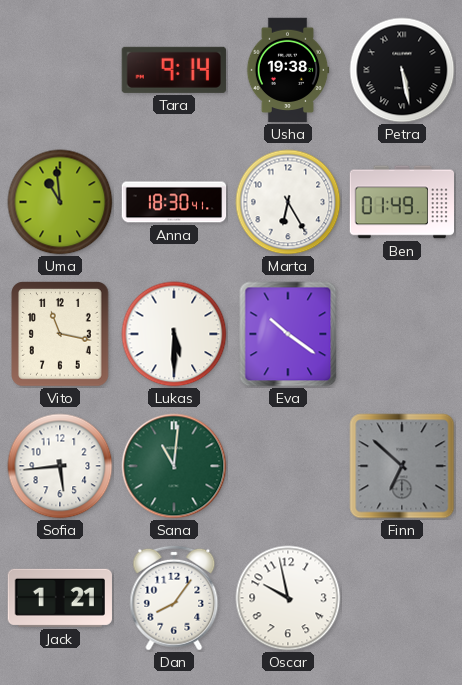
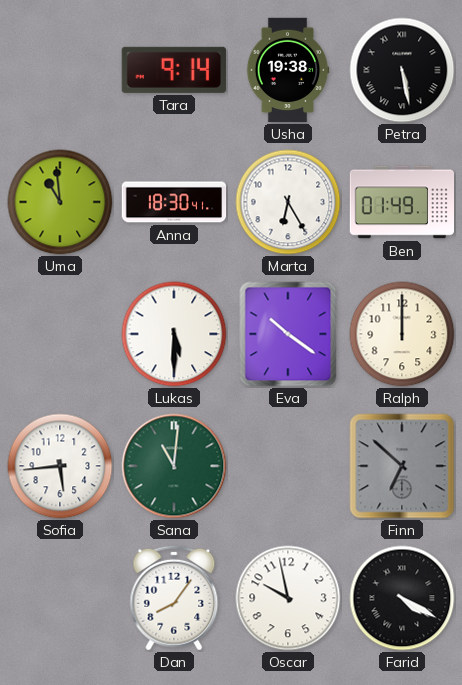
Vito: 11:17 -> none (61, 335)
Ralph: none -> 12:00 (402, 334)
Jack: 1:21 -> none (60, 598)
Farid: none -> 4:20 (402, 598)
